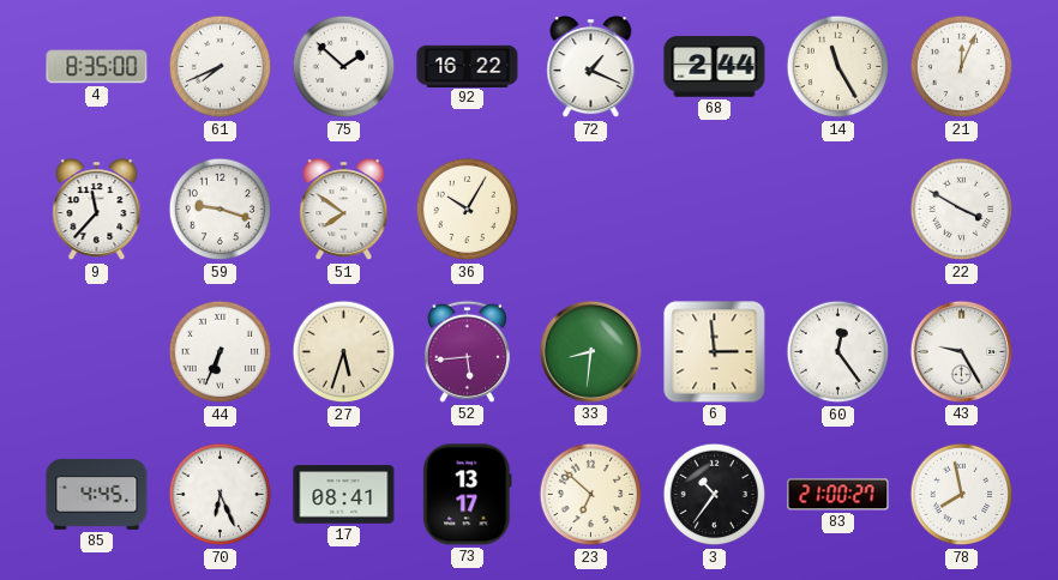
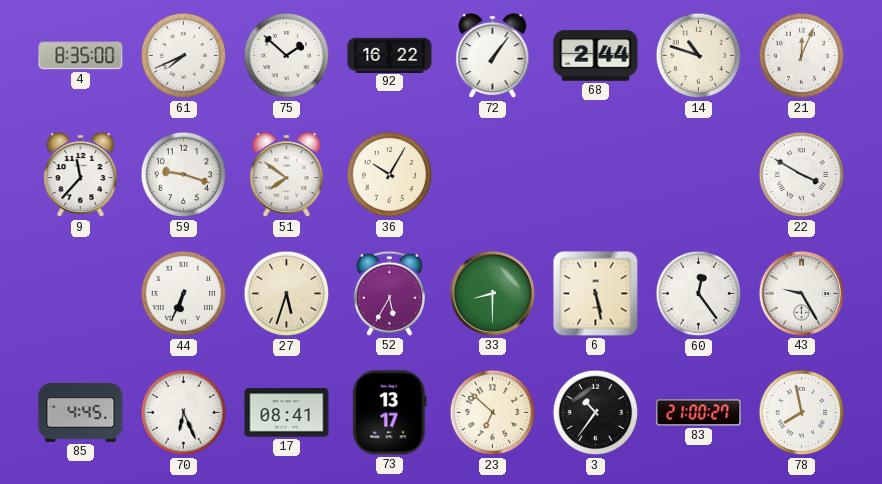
72: 1:19 -> 1:06 (493, 56)
14: 11:25 -> 10:48 (699, 56)
52: 5:44 -> 5:35 (389, 293)
33: 8:31 -> 8:30 (492, 293)
6: 2:59 -> 5:28 (596, 294)
